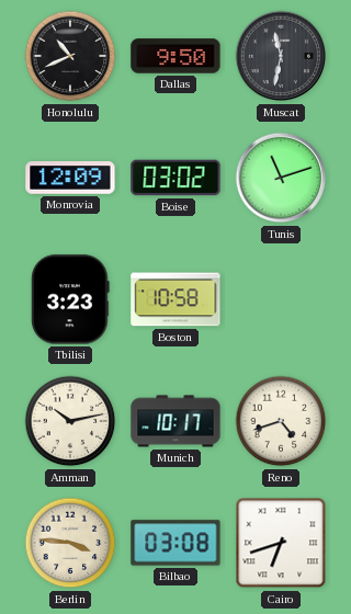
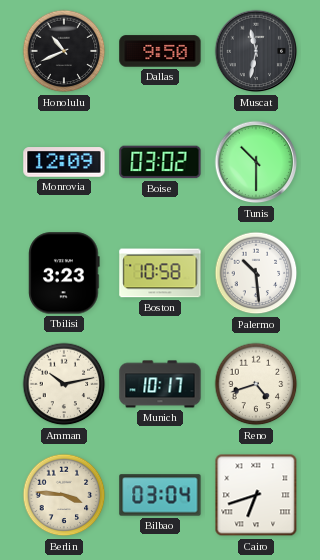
Tunis: 11:12 -> 10:30 (256, 162)
Palermo: none -> 10:29 (256, 273)
Bilbao: 03:08 -> 03:04 (160, 495)
